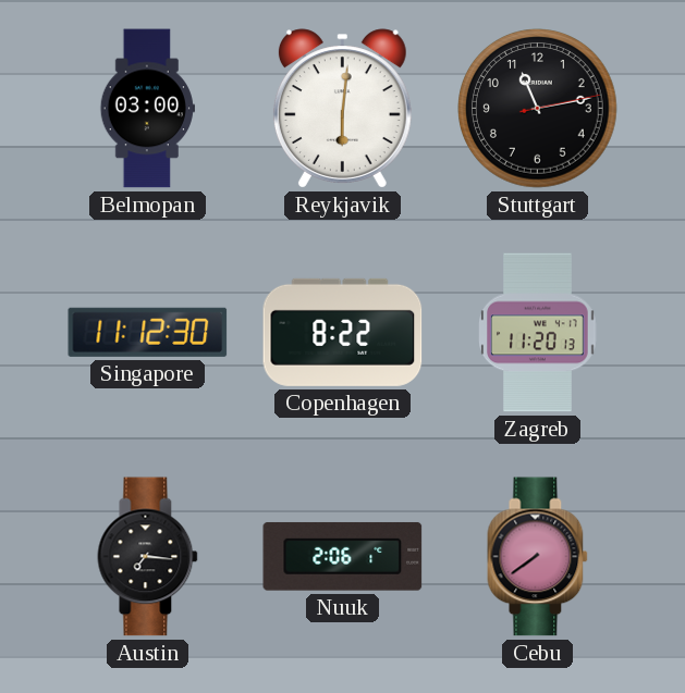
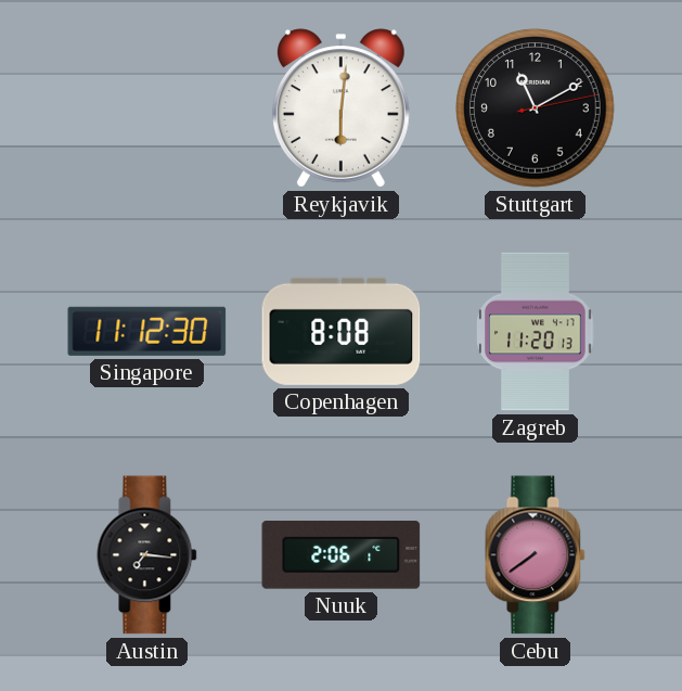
Belmopan: 03:00 -> none (147, 109)
Stuttgart: 11:13 -> 11:10 (536, 108)
Copenhagen: 8:22 -> 8:08 (342, 331)
